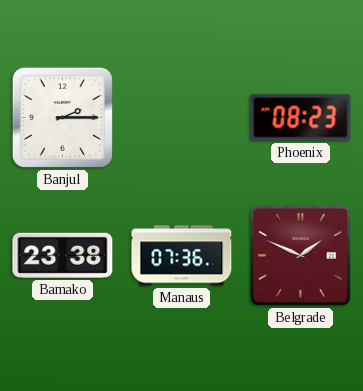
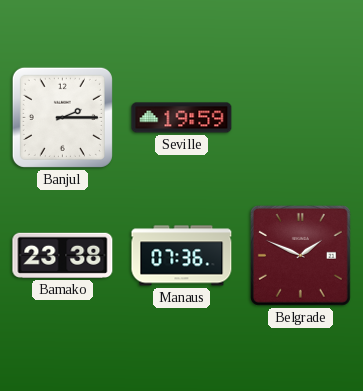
Seville: none -> 19:59 (182, 118)
Phoenix: 08:23 -> none (301, 118)
